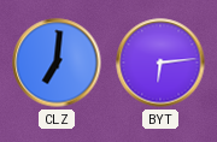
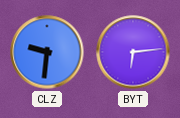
CLZ: 7:01 -> 9:31 (47, 52)
